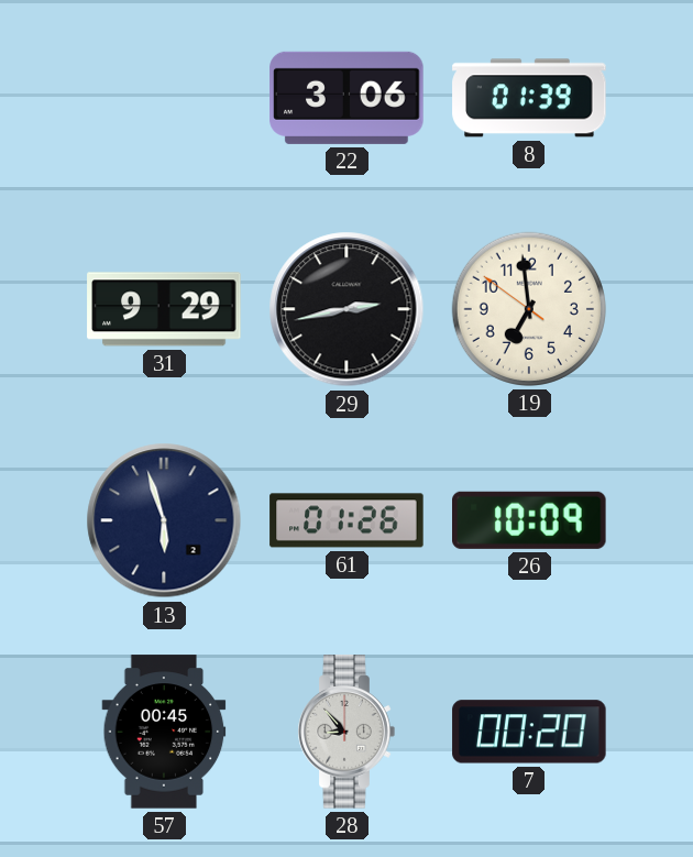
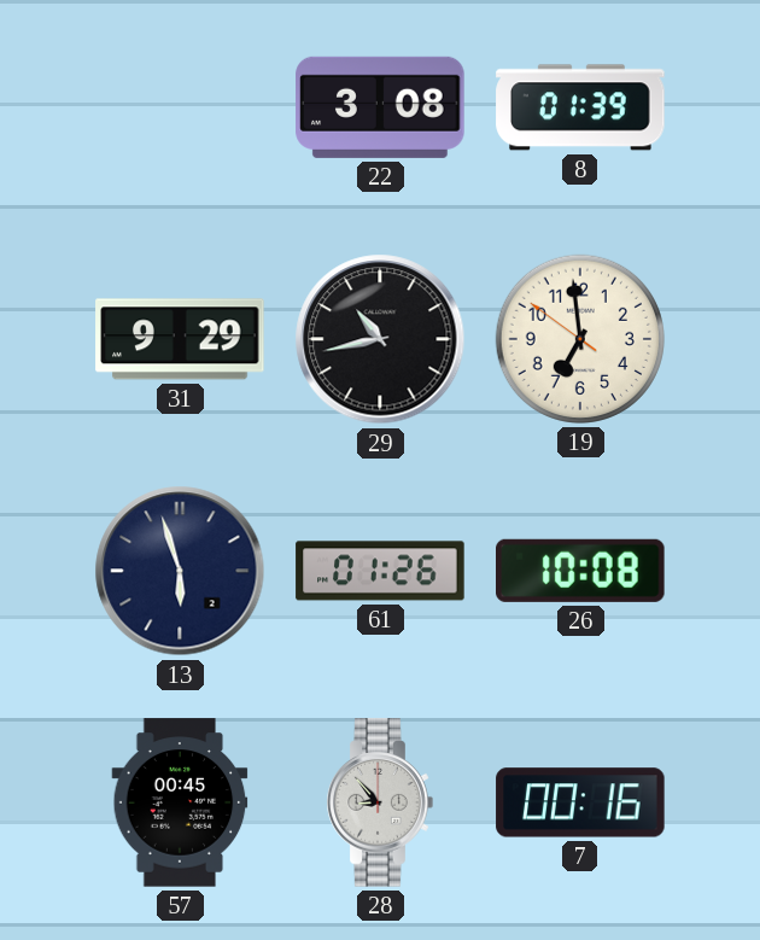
22: 3:06 -> 3:08 (380, 107)
29: 2:43 -> 10:43 (380, 339)
26: 10:09 -> 10:08 (581, 571)
7: 00:20 -> 00:16 (580, 802)
